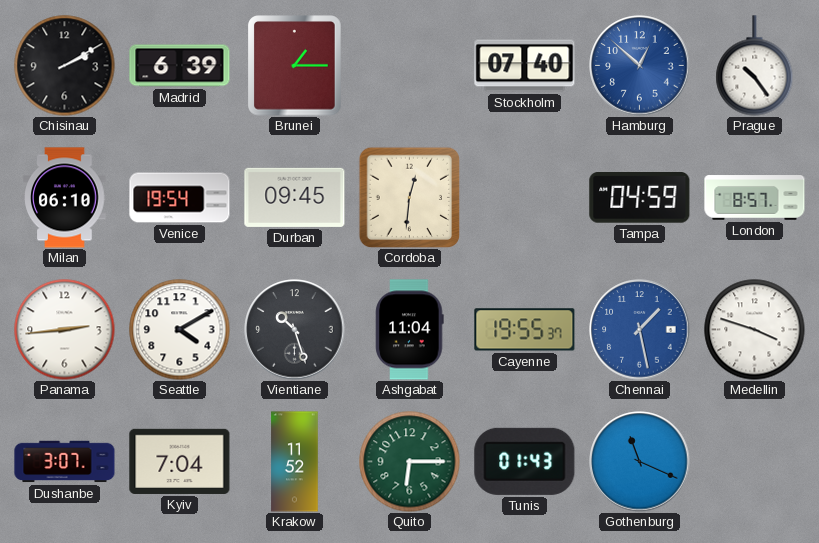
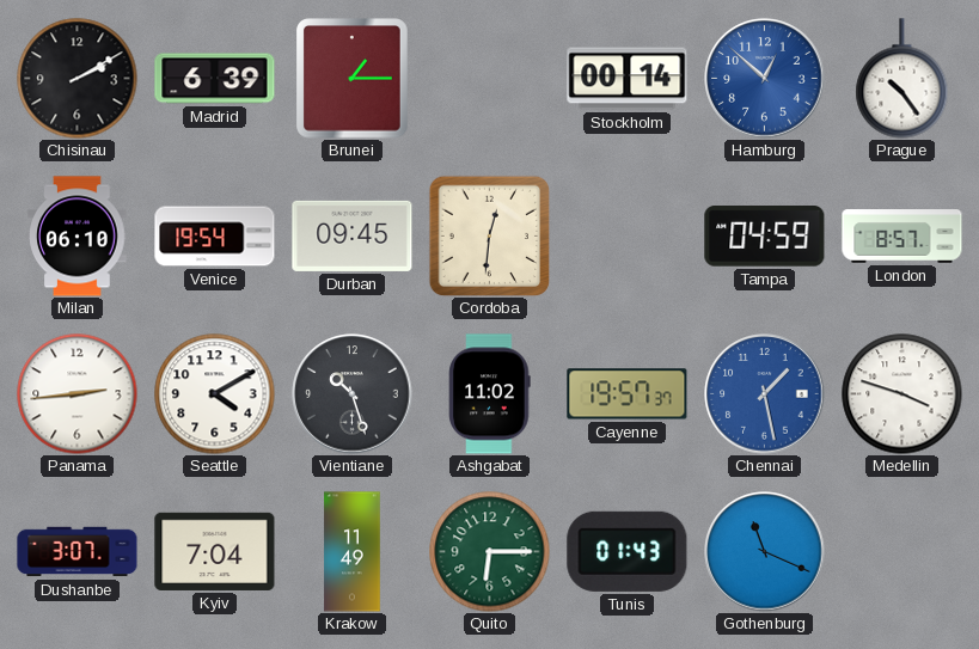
Stockholm: 07:40 -> 00:14 (628, 79)
Ashgabat: 11:04 -> 11:02 (490, 394)
Cayenne: 19:55 -> 19:57 (628, 394)
Krakow: 11:52 -> 11:49 (353, 552)
